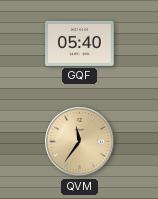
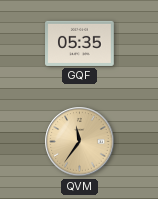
GQF: 05:40 -> 05:35 (80, 43)
